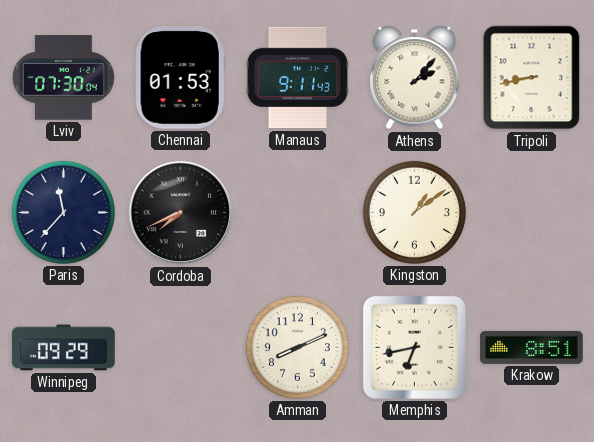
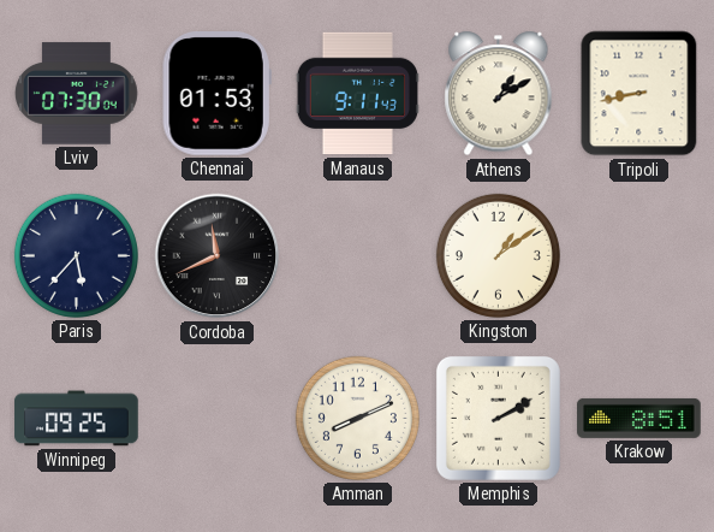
Athens: 2:07 -> 1:10 (499, 94)
Paris: 11:37 -> 5:37 (76, 255)
Cordoba: 7:41 -> 11:41 (218, 256)
Winnipeg: 09:29 -> 09:25 (77, 419)
Memphis: 6:43 -> 2:10 (498, 418)
